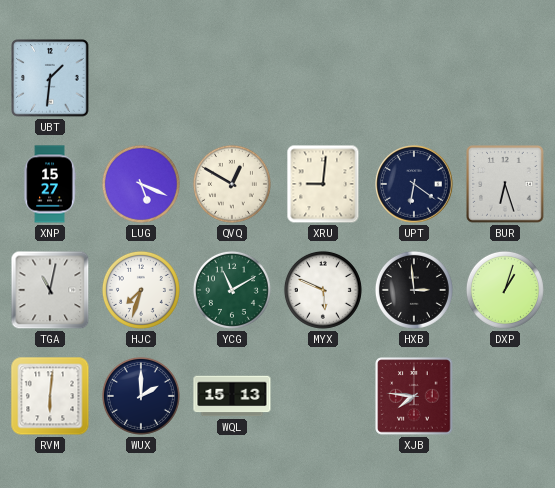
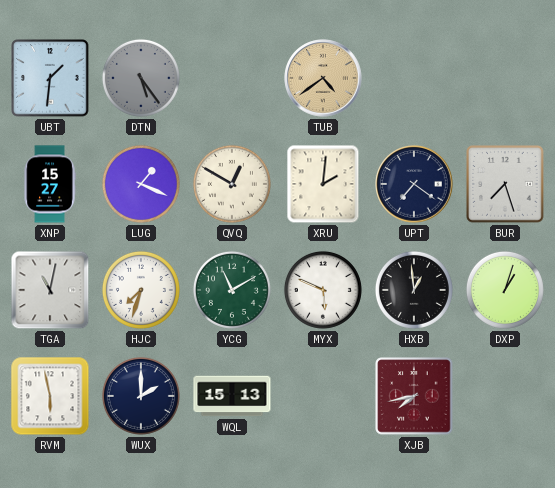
DTN: none -> 5:24 (141, 78)
TUB: none -> 4:39 (323, 78)
LUG: 5:19 -> 1:19 (141, 184)
XRU: 9:01 -> 2:01 (323, 184)
UPT: 6:21 -> 7:21 (414, 184)
BUR: 6:27 -> 7:27 (505, 184)
HXB: 2:59 -> 12:59 (414, 290)
RVM: 6:01 -> 5:58 (50, 396)
XJB: 7:46 -> 7:43 (414, 396)
